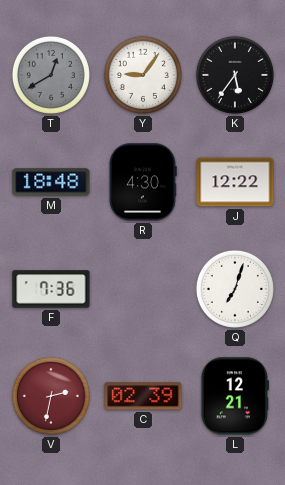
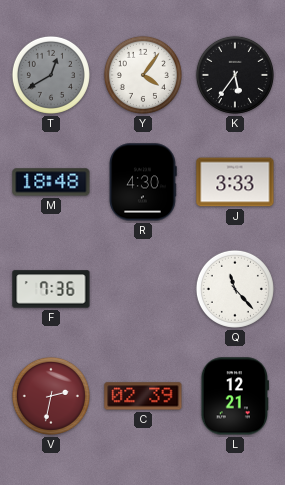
Y: 9:06 -> 4:06 (143, 75)
J: 12:22 -> 3:33 (235, 182)
Q: 7:03 -> 11:23 (235, 289)
